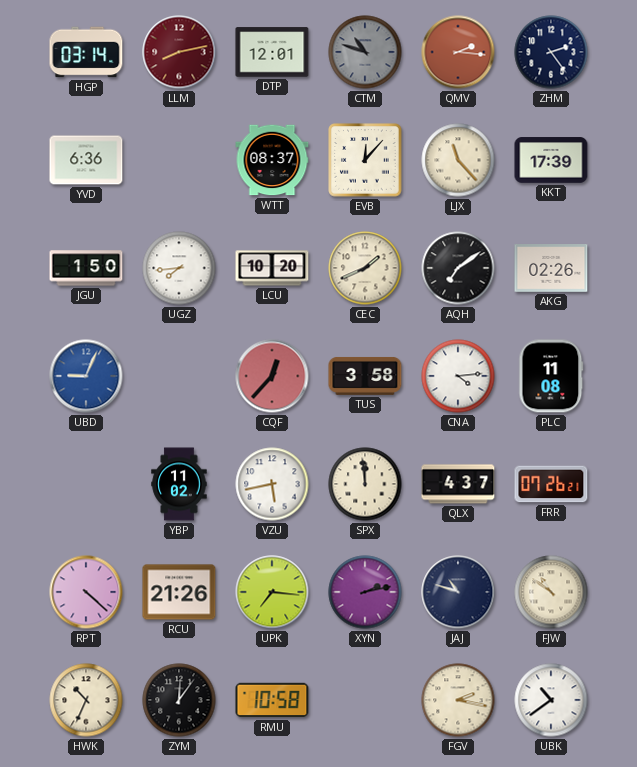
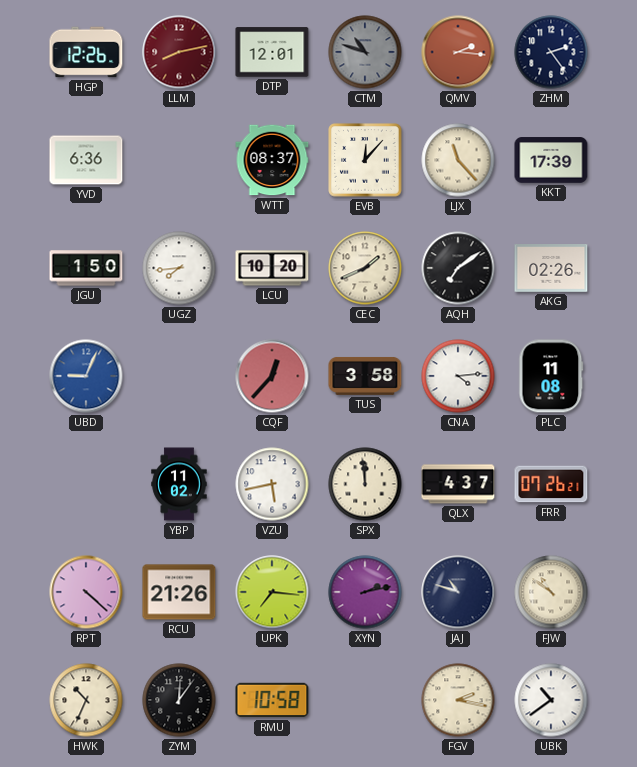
HGP: 03:14 -> 12:26 (86, 52)
